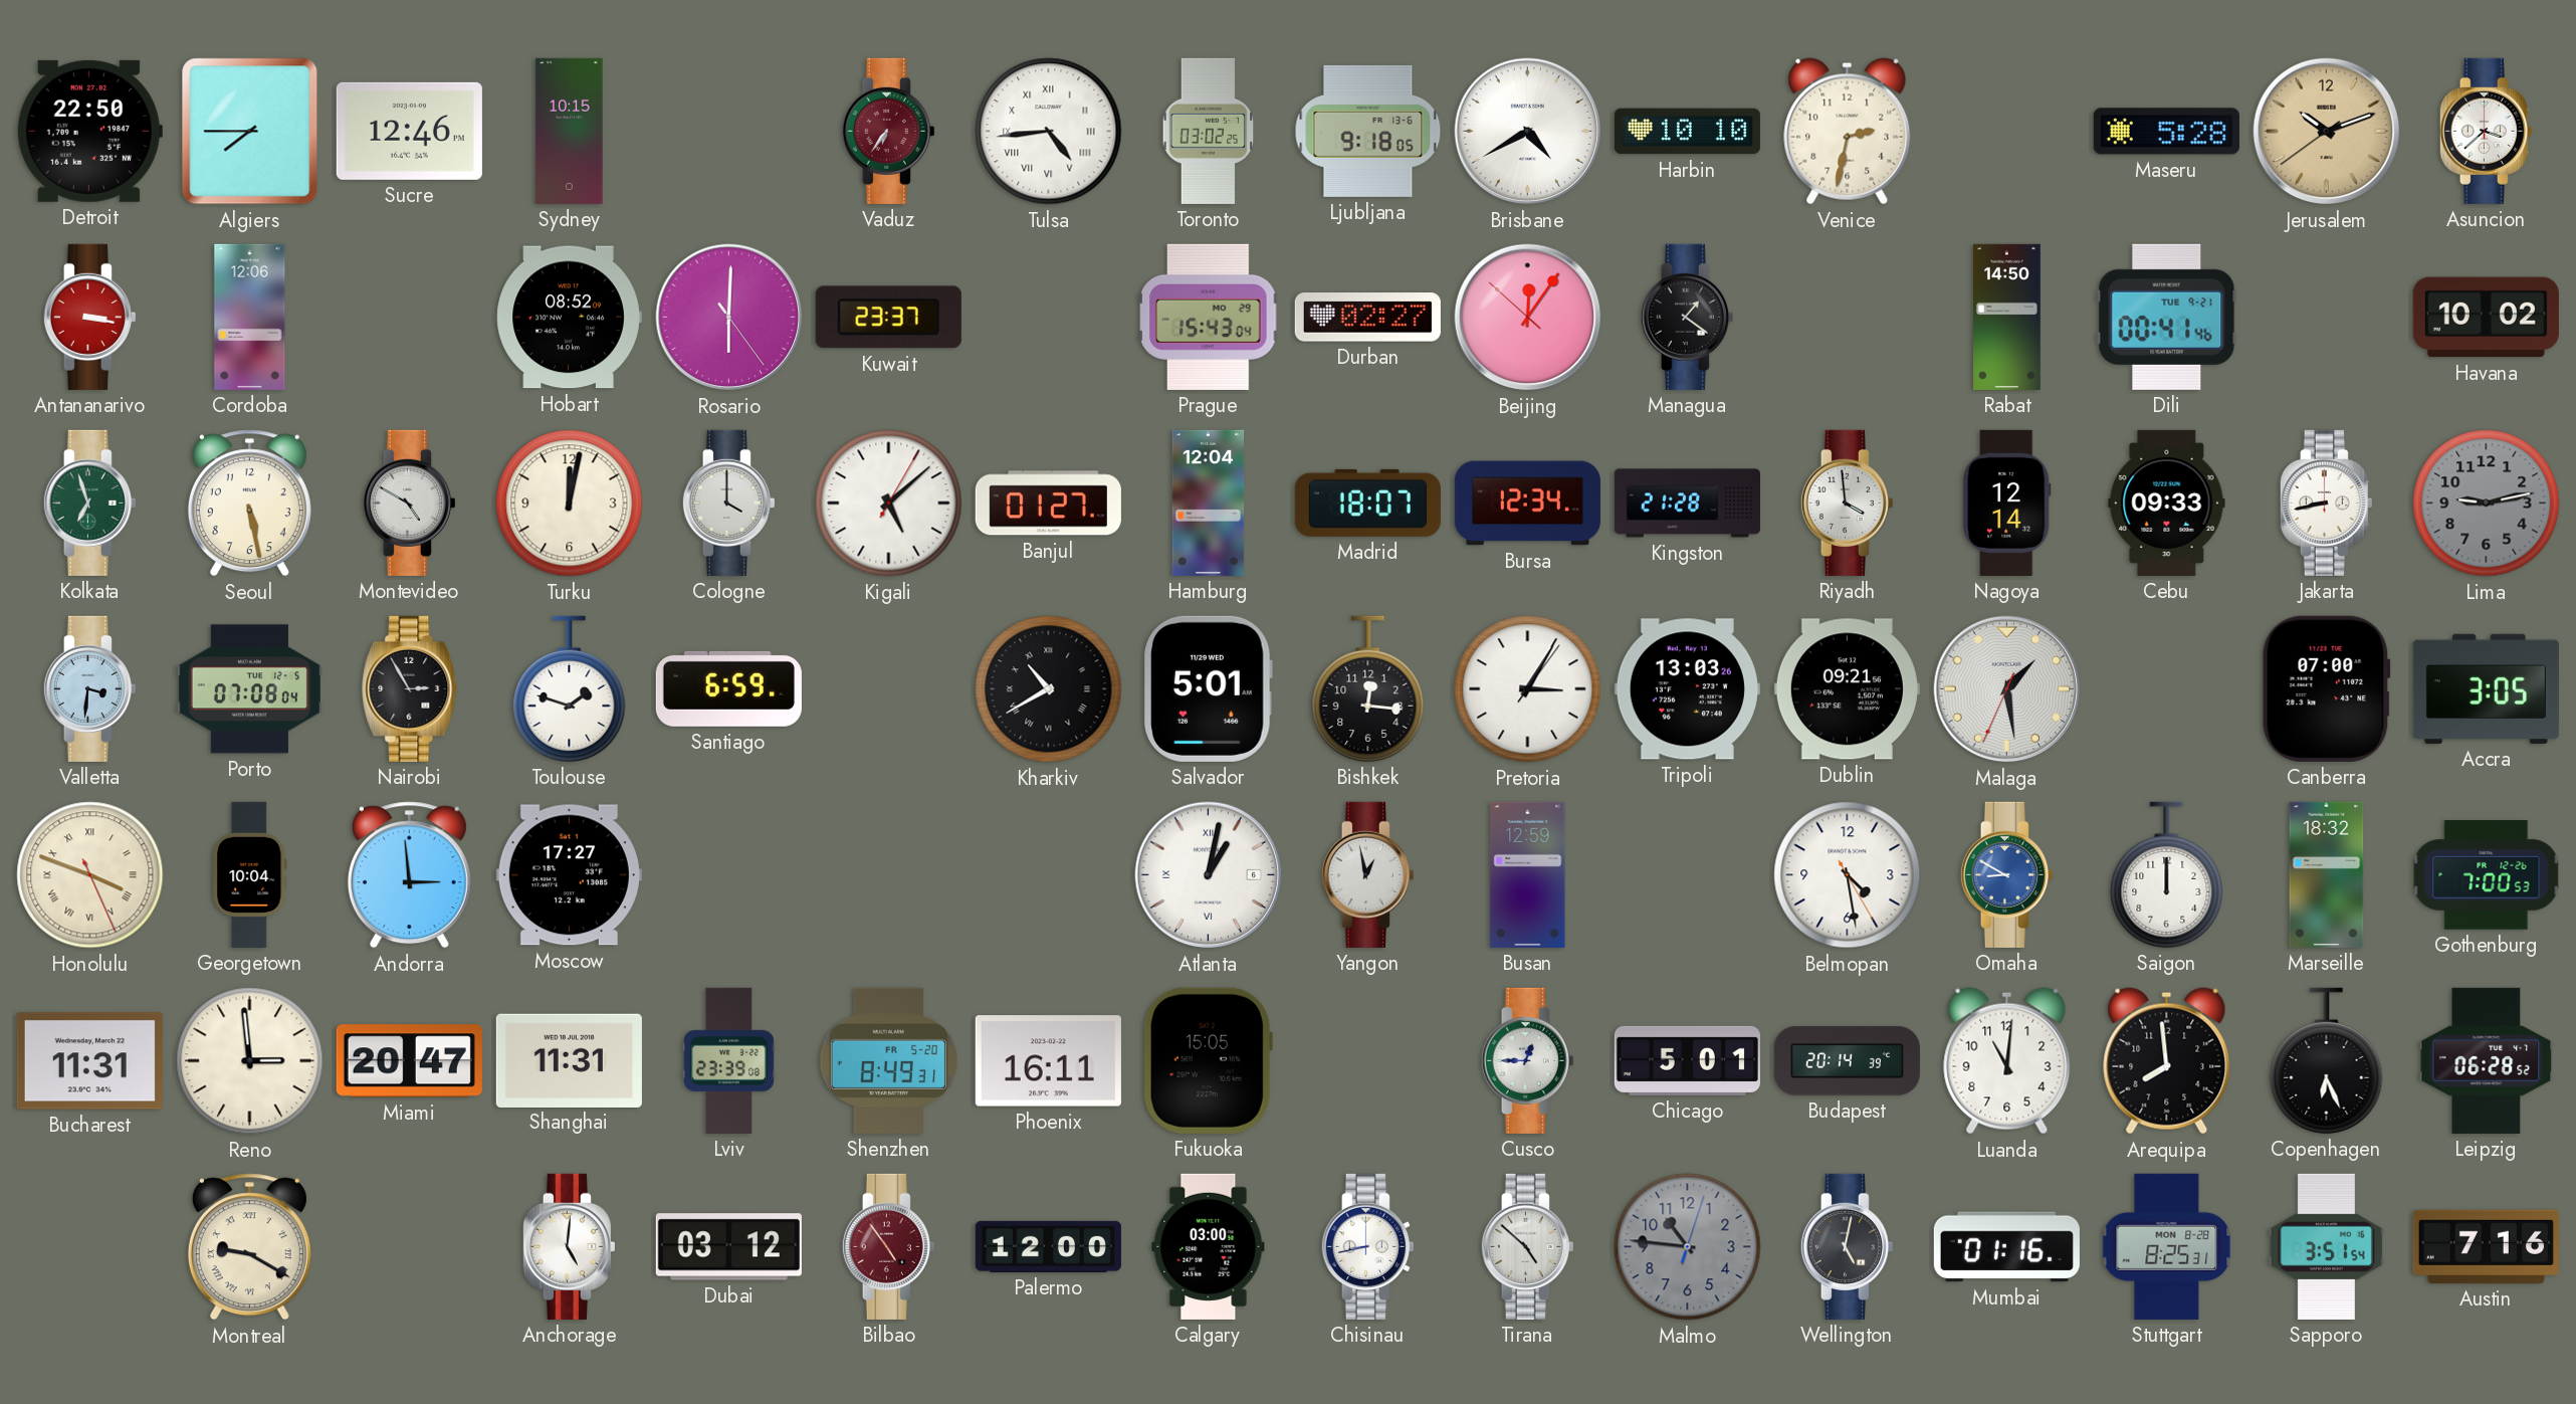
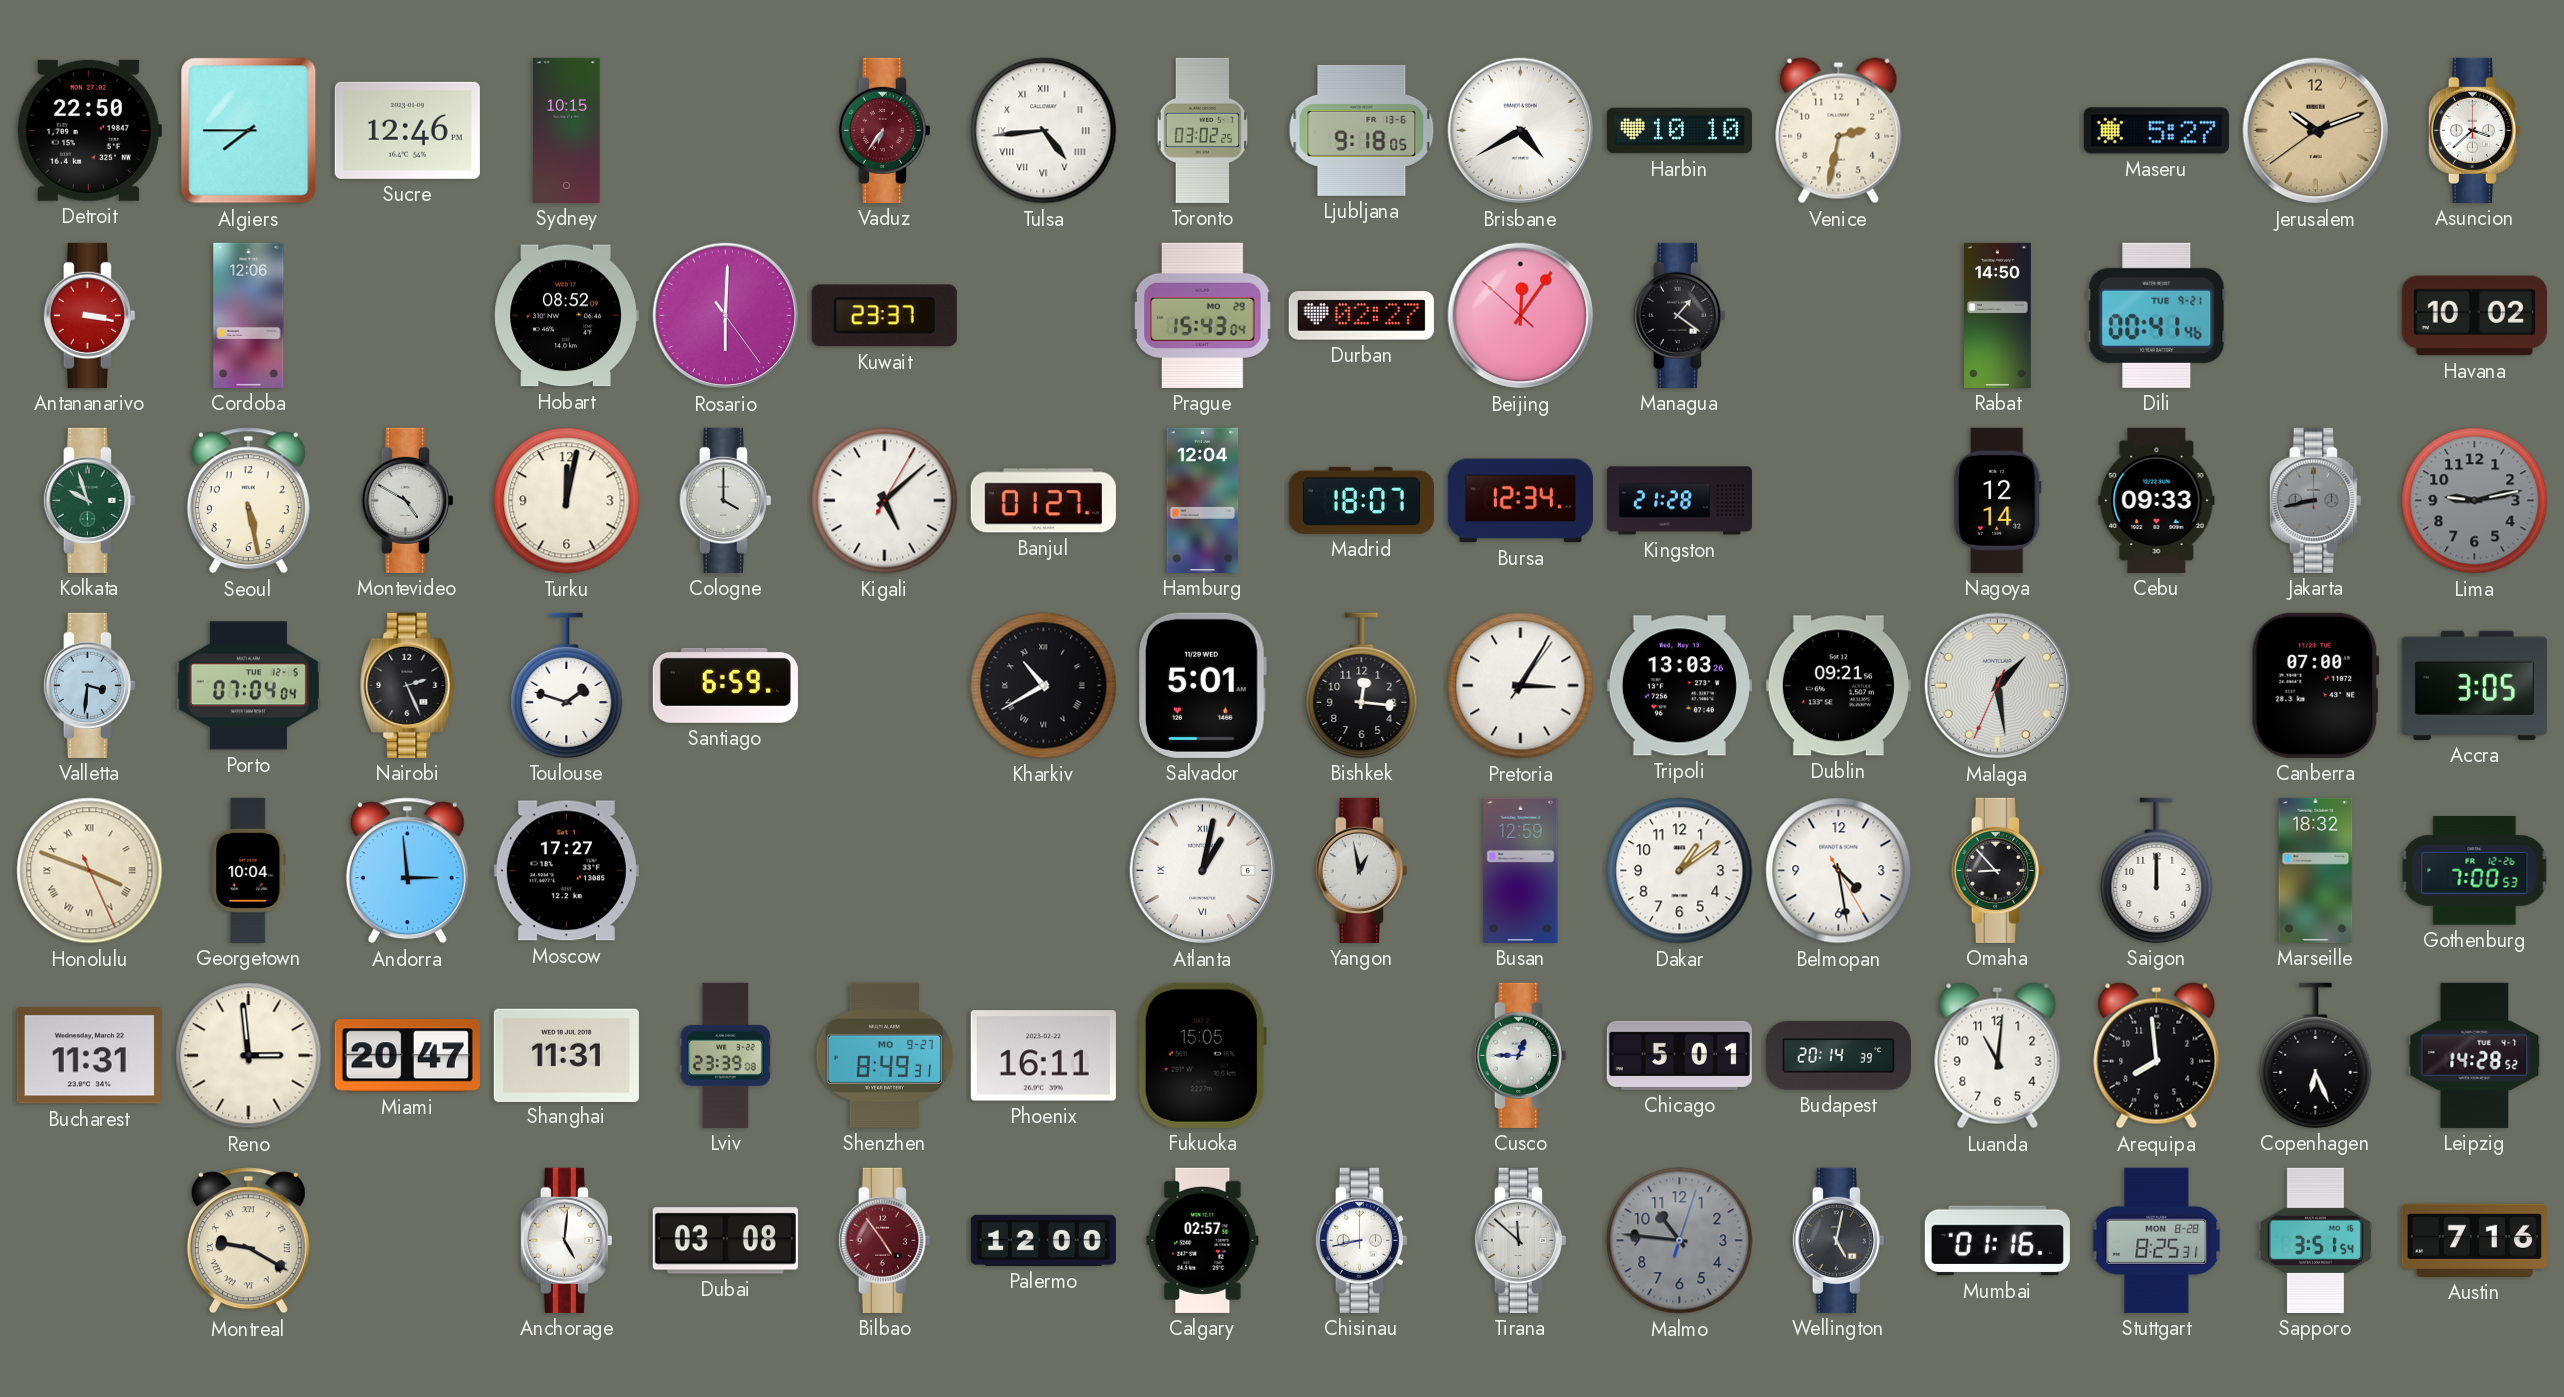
Maseru: 5:28 -> 5:27 (2156, 131)
Kolkata: 6:57 -> 9:57 (89, 500)
Riyadh: 3:59 -> none (1847, 503)
Jakarta dial: white -> grey (2315, 500)
Porto: 07:08 -> 07:04 (248, 686)
Nairobi: 2:55 -> 2:26 (408, 685)
Dakar: none -> 1:09 (1680, 871)
Omaha: 8:50 -> 8:53 (1997, 870)
Omaha dial: blue -> black (1997, 870)
Shenzhen date: FR 5-20 -> MO 9-27 (884, 1055)
Leipzig: 06:28 -> 14:28 (2475, 1055)
Dubai: 03:12 -> 03:08 (725, 1241)
Calgary: 03:00 -> 02:57 (1203, 1240)
Tirana: 4:52 -> 11:52 (1520, 1240)
